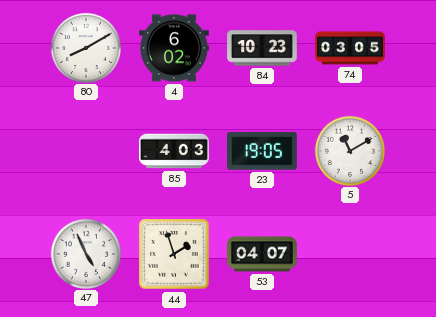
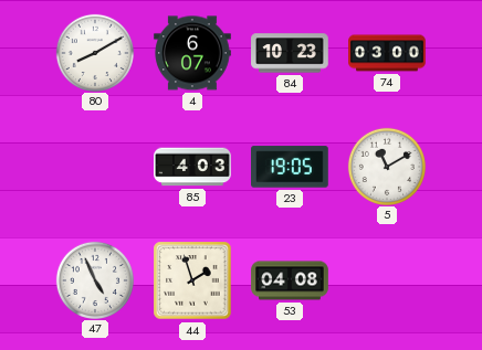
4: 6:02 -> 6:07 (192, 53)
74: 03:05 -> 03:00 (387, 53)
53: 04:07 -> 04:08 (290, 280)
